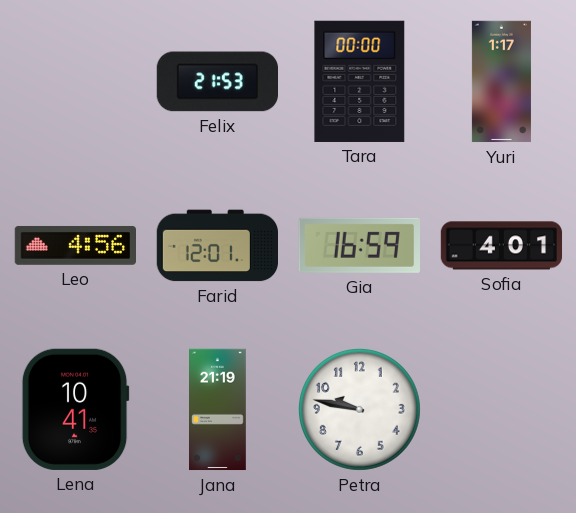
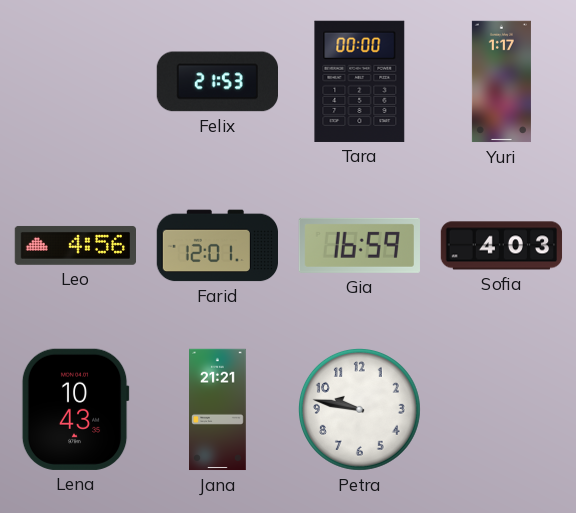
Sofia: 4:01 -> 4:03 (502, 246)
Lena: 10:41 -> 10:43 (75, 409)
Jana: 21:19 -> 21:21 (218, 410)
